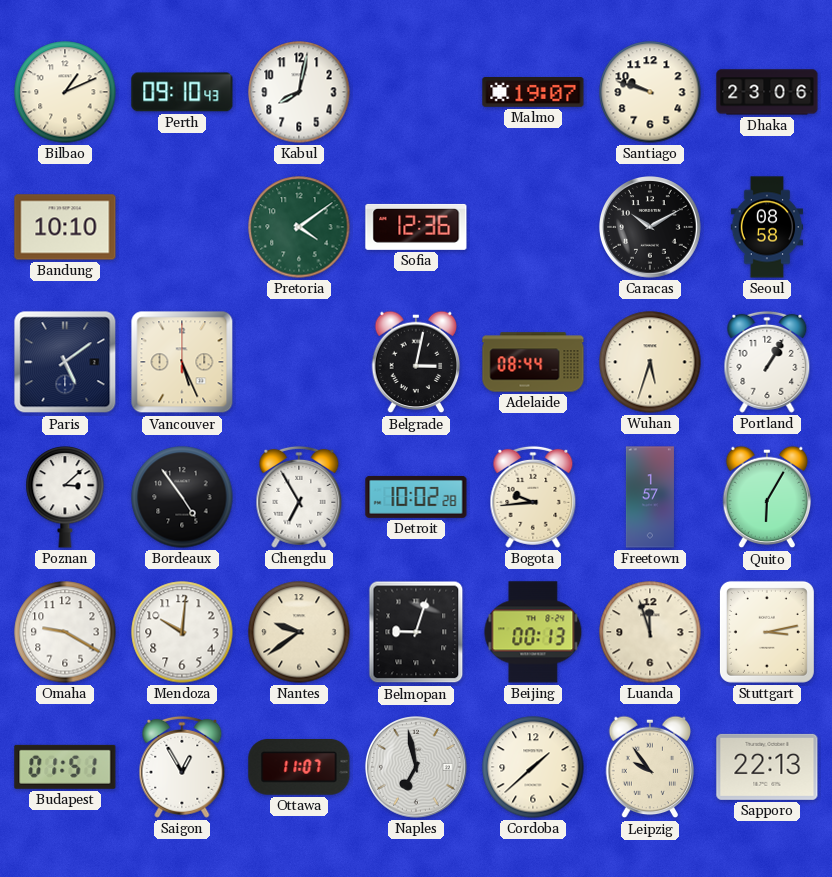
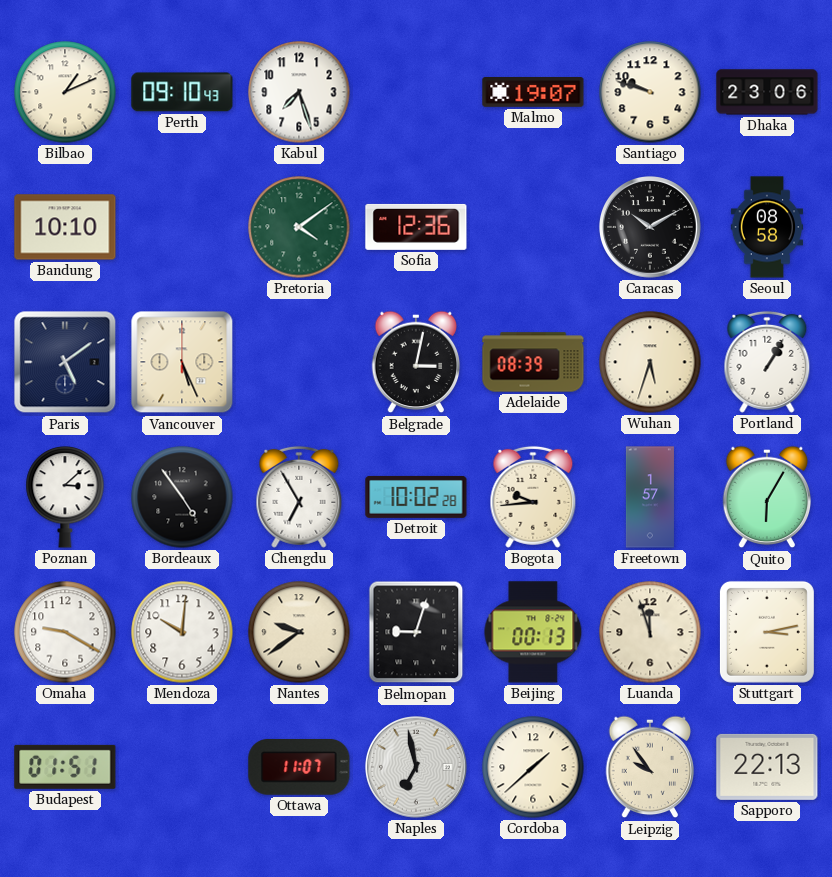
Kabul: 8:02 -> 7:27 (299, 92)
Adelaide: 08:44 -> 08:39 (533, 362)
Saigon: 12:55 -> none (182, 767)
